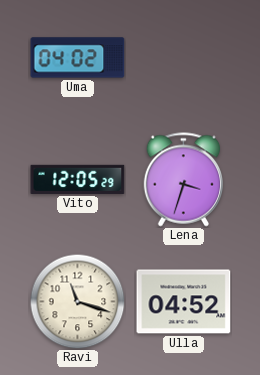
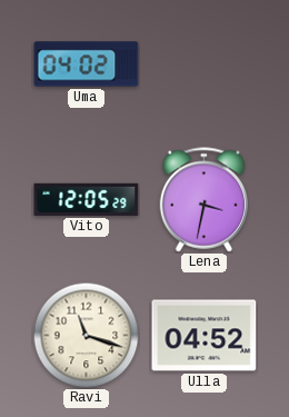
Lena: 3:33 -> 3:32 (203, 200)
